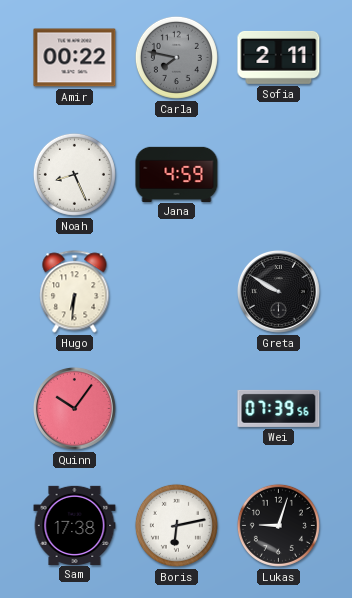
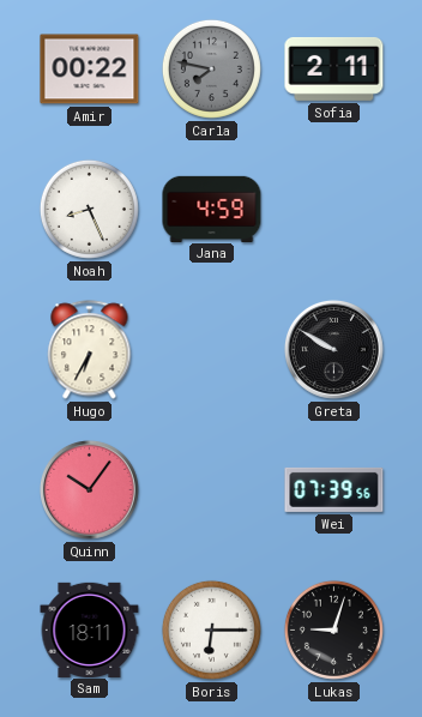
Hugo: 6:31 -> 6:35 (90, 350)
Sam: 17:38 -> 18:11 (90, 629)
Boris: 6:13 -> 6:15 (211, 629)
